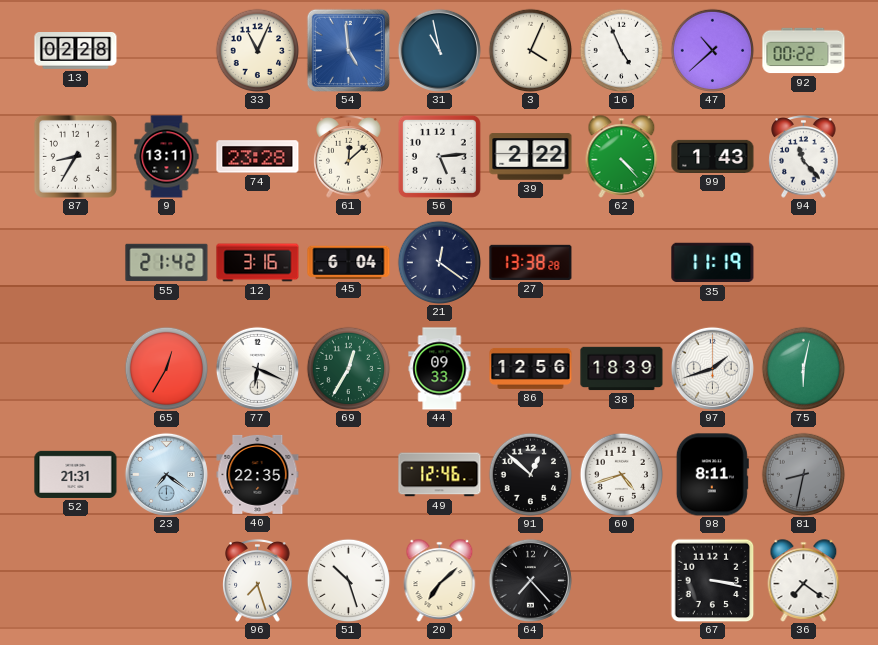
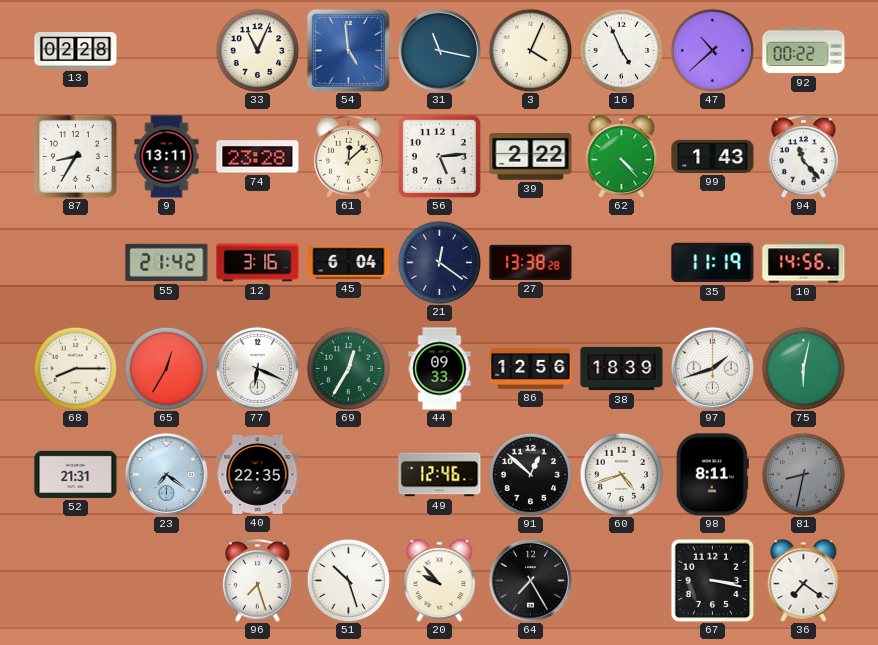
31: 10:58 -> 11:17 (439, 50)
10: none -> 14:56 (804, 263)
68: none -> 8:15 (75, 368)
20: 7:08 -> 9:53 (440, 581)
64: 7:23 -> 7:25 (530, 580)
